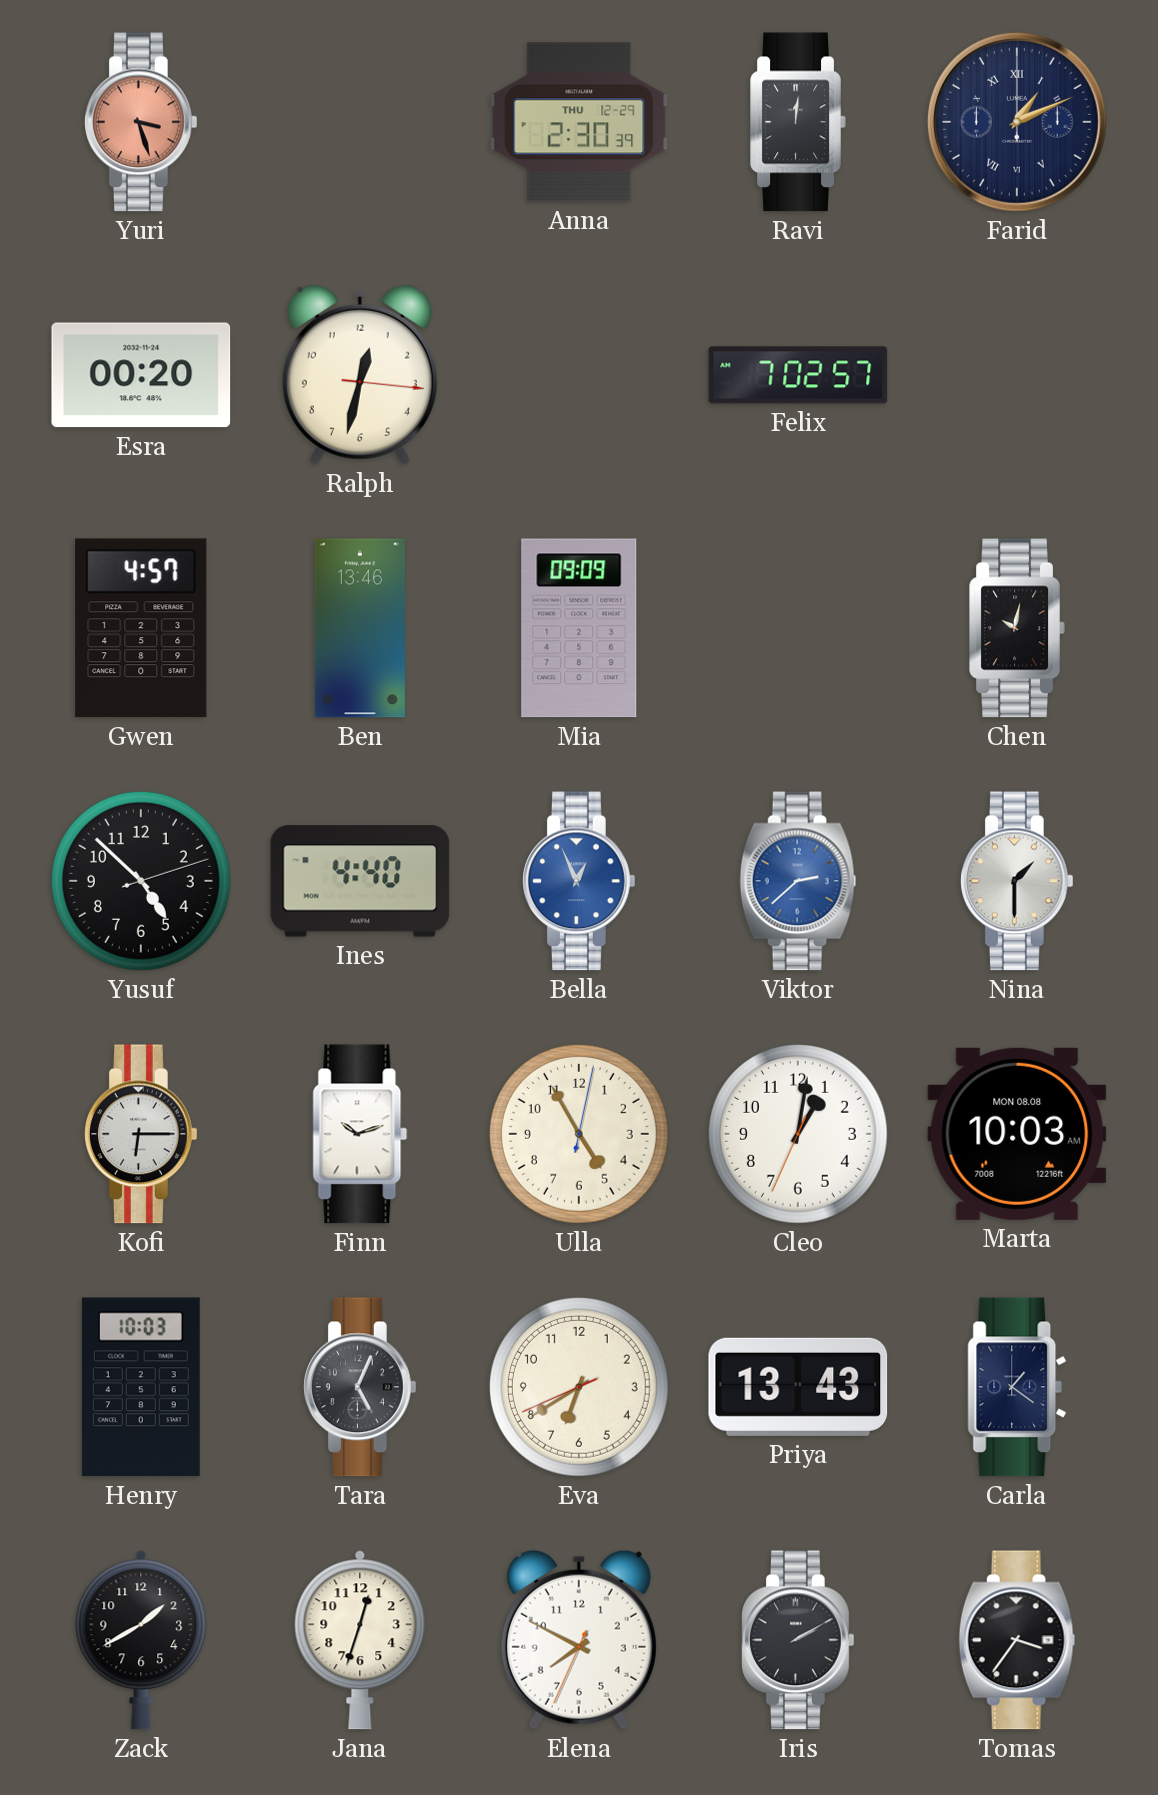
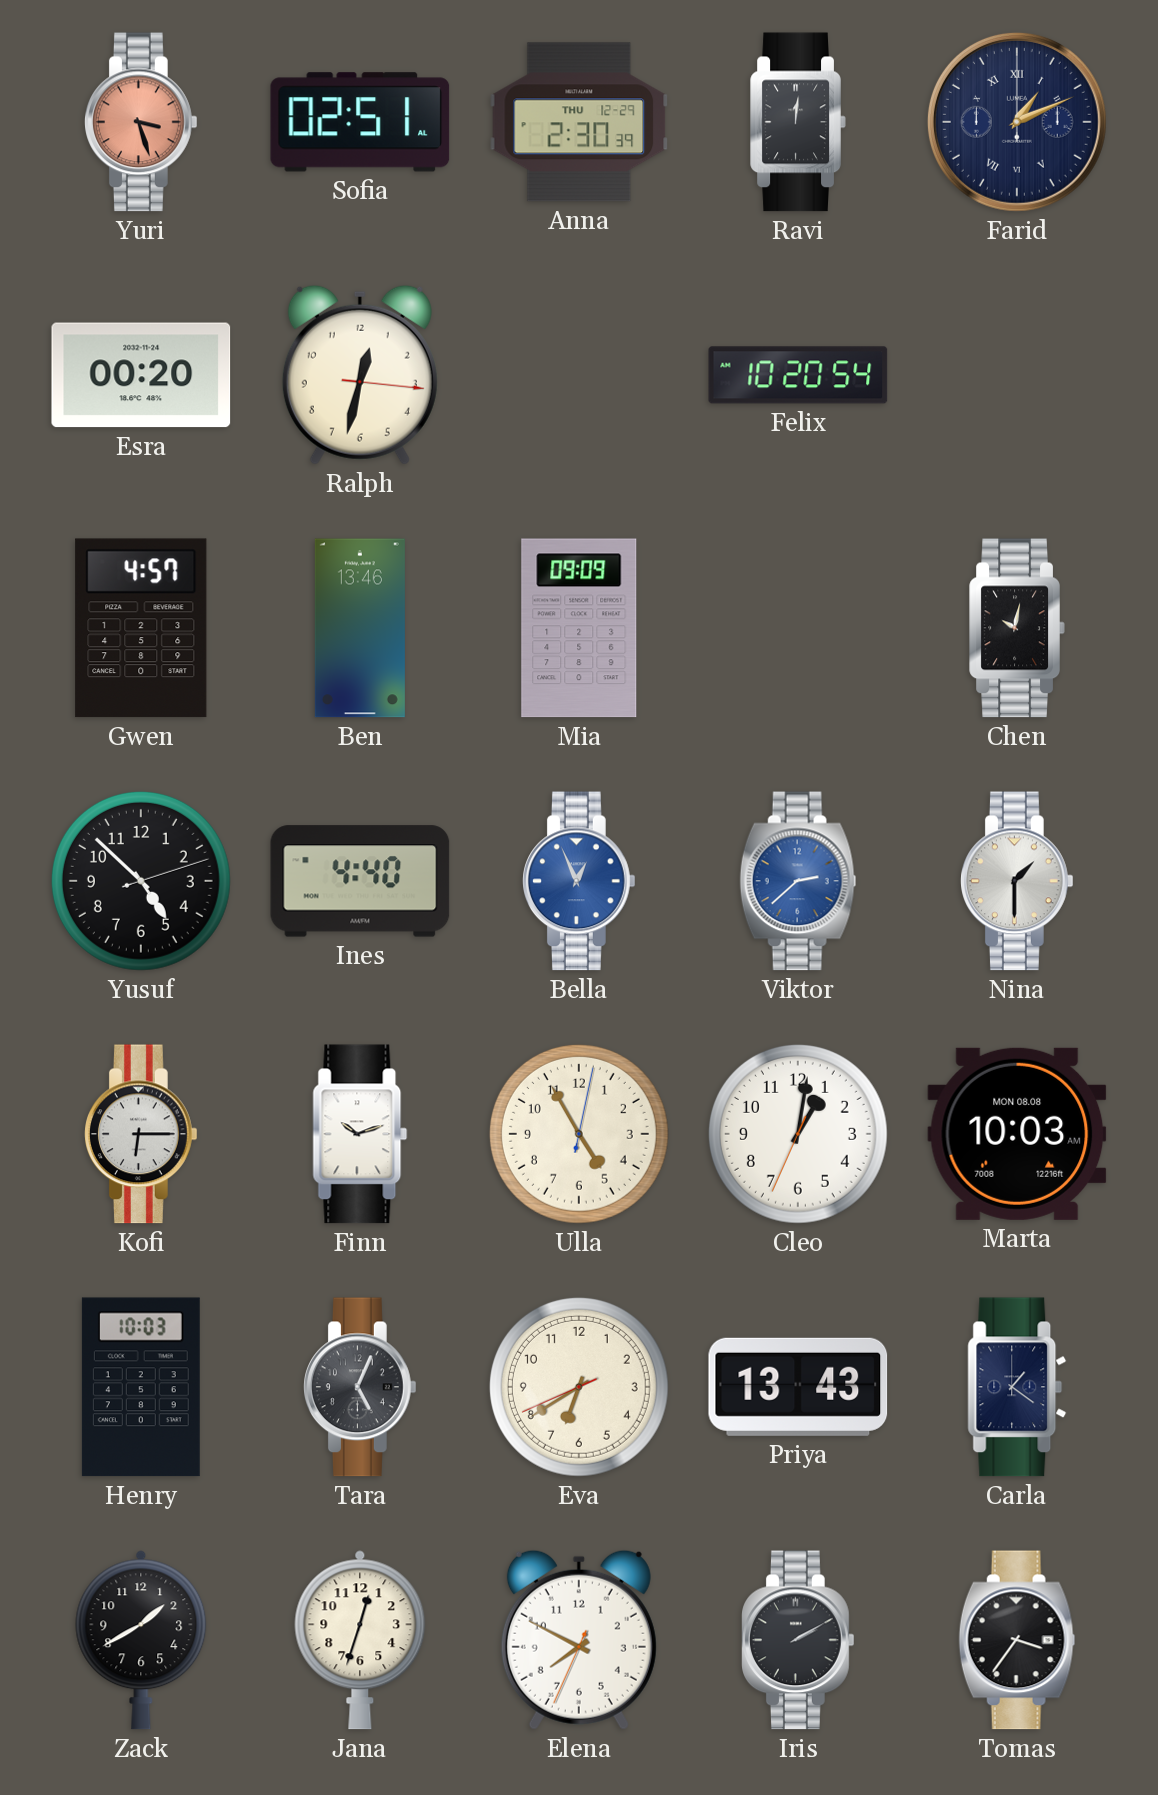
Sofia: none -> 02:51 (360, 122)
Felix: 7:02 -> 10:20 (798, 375)
